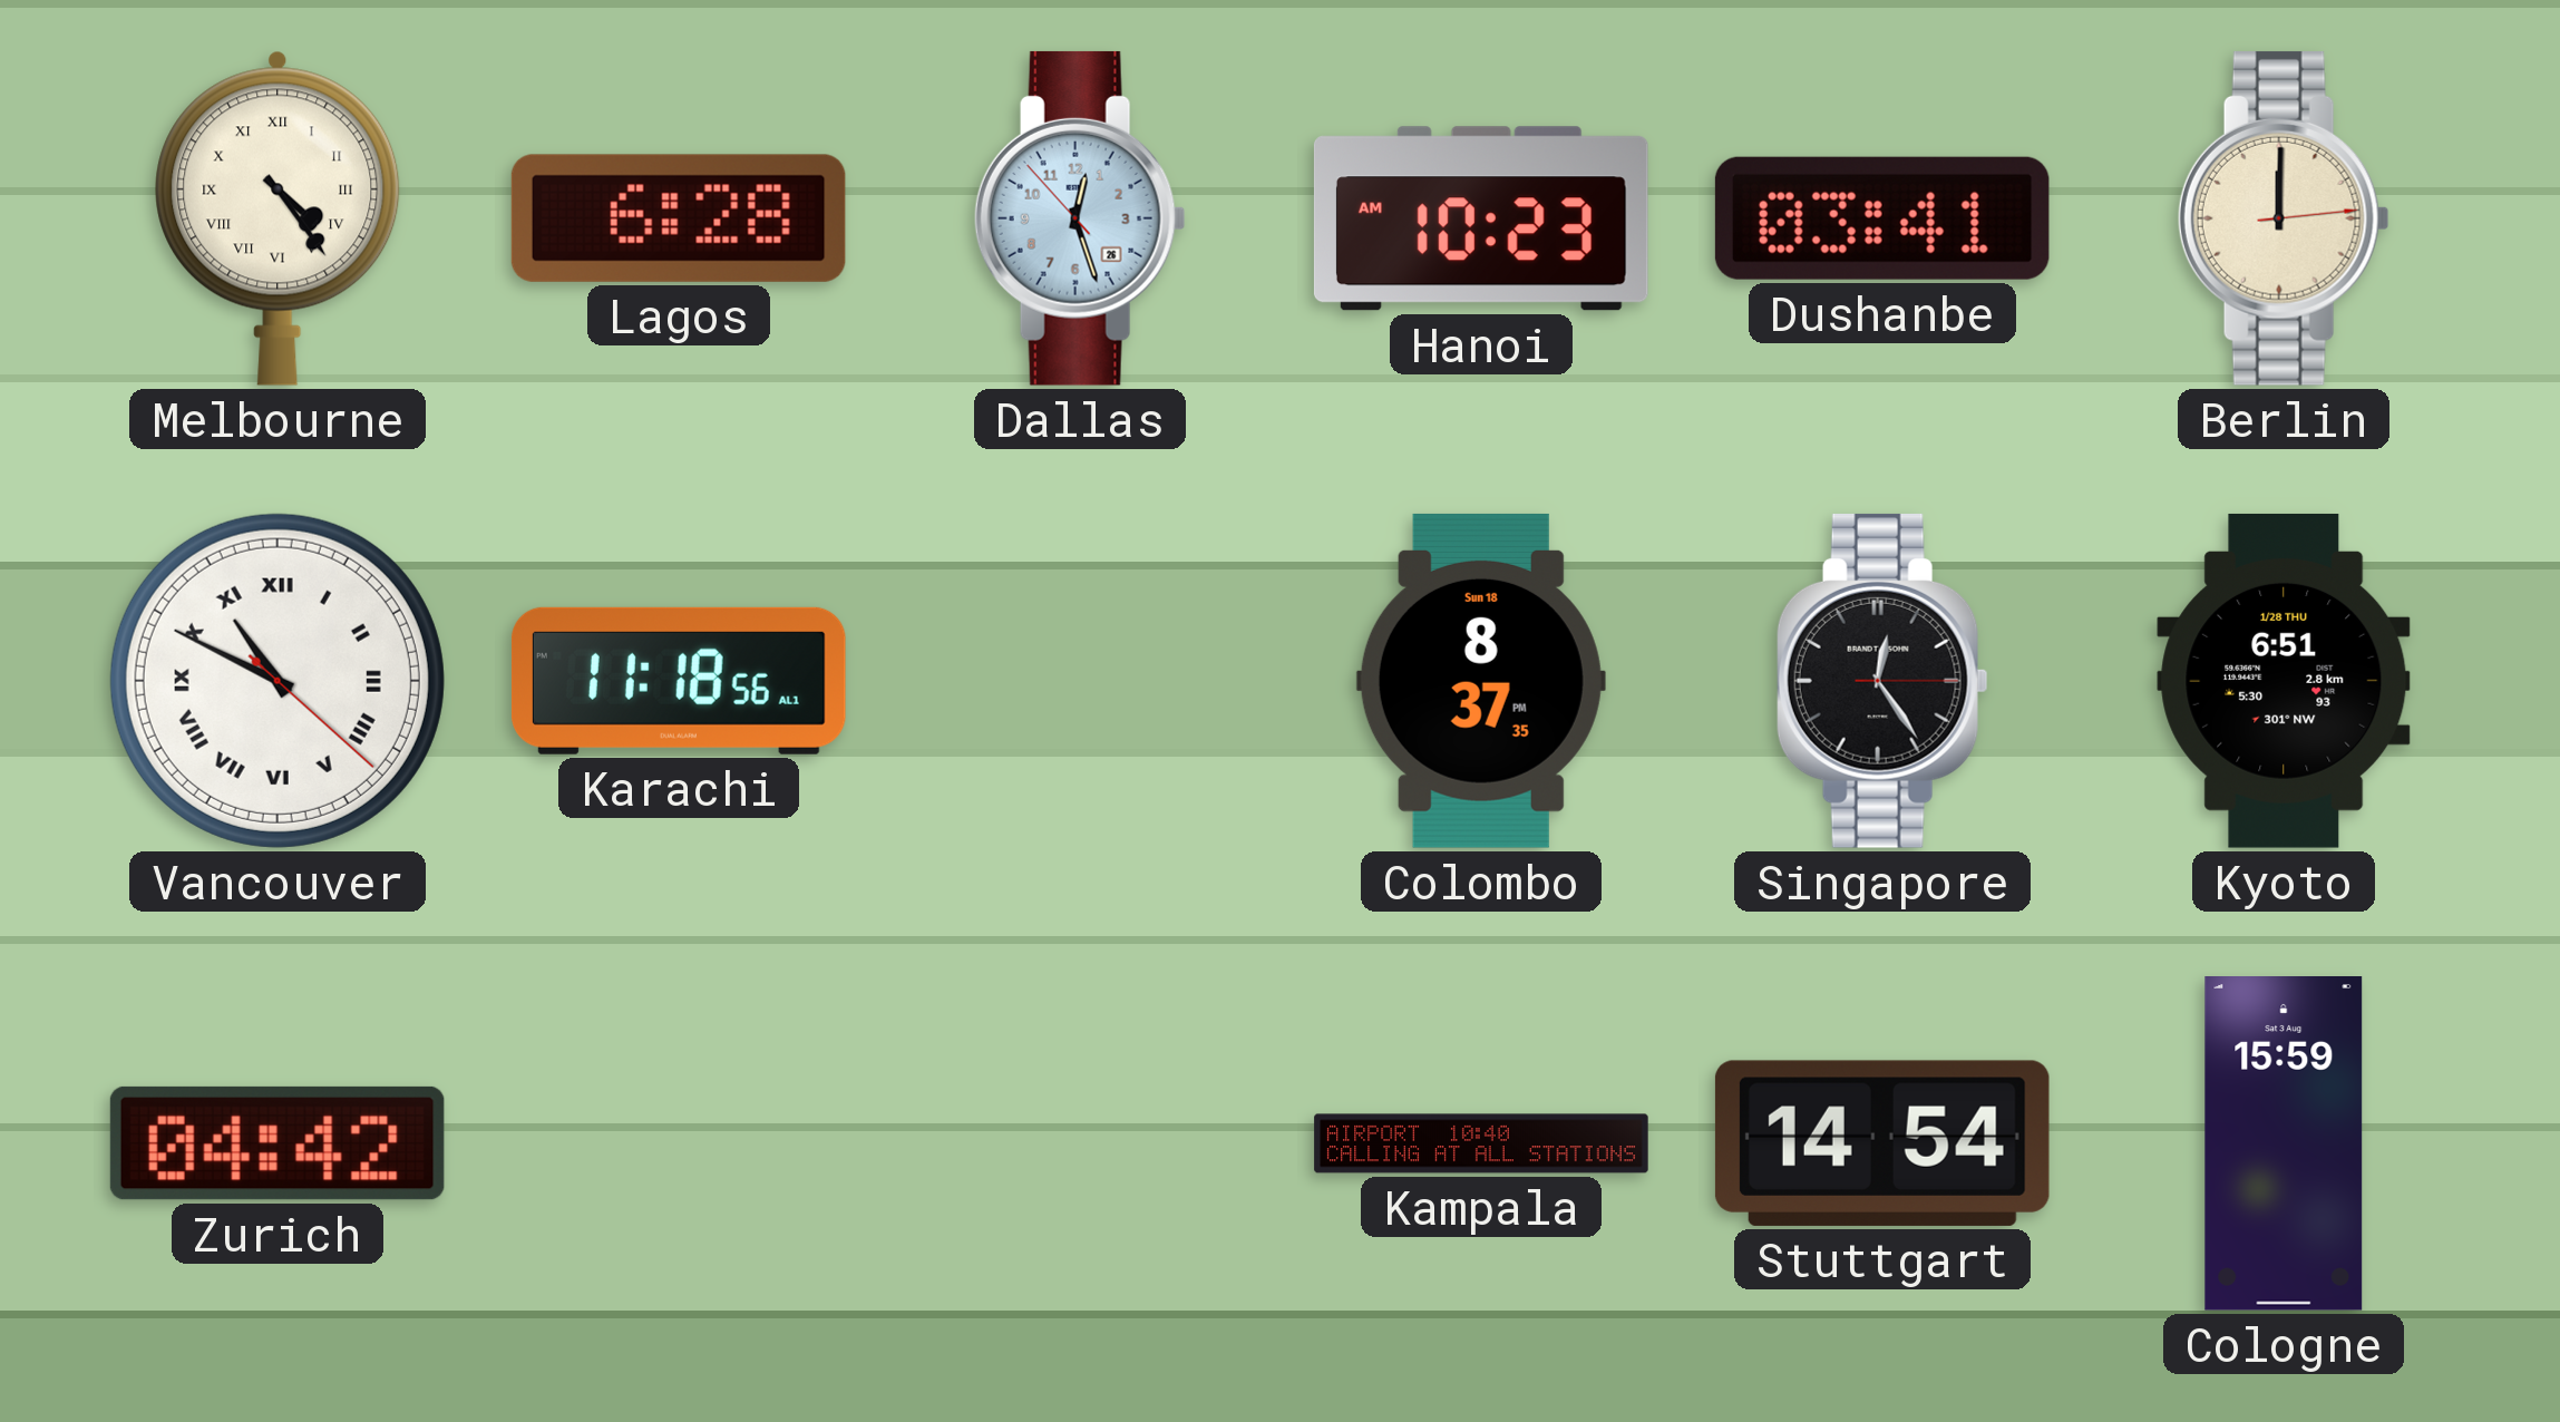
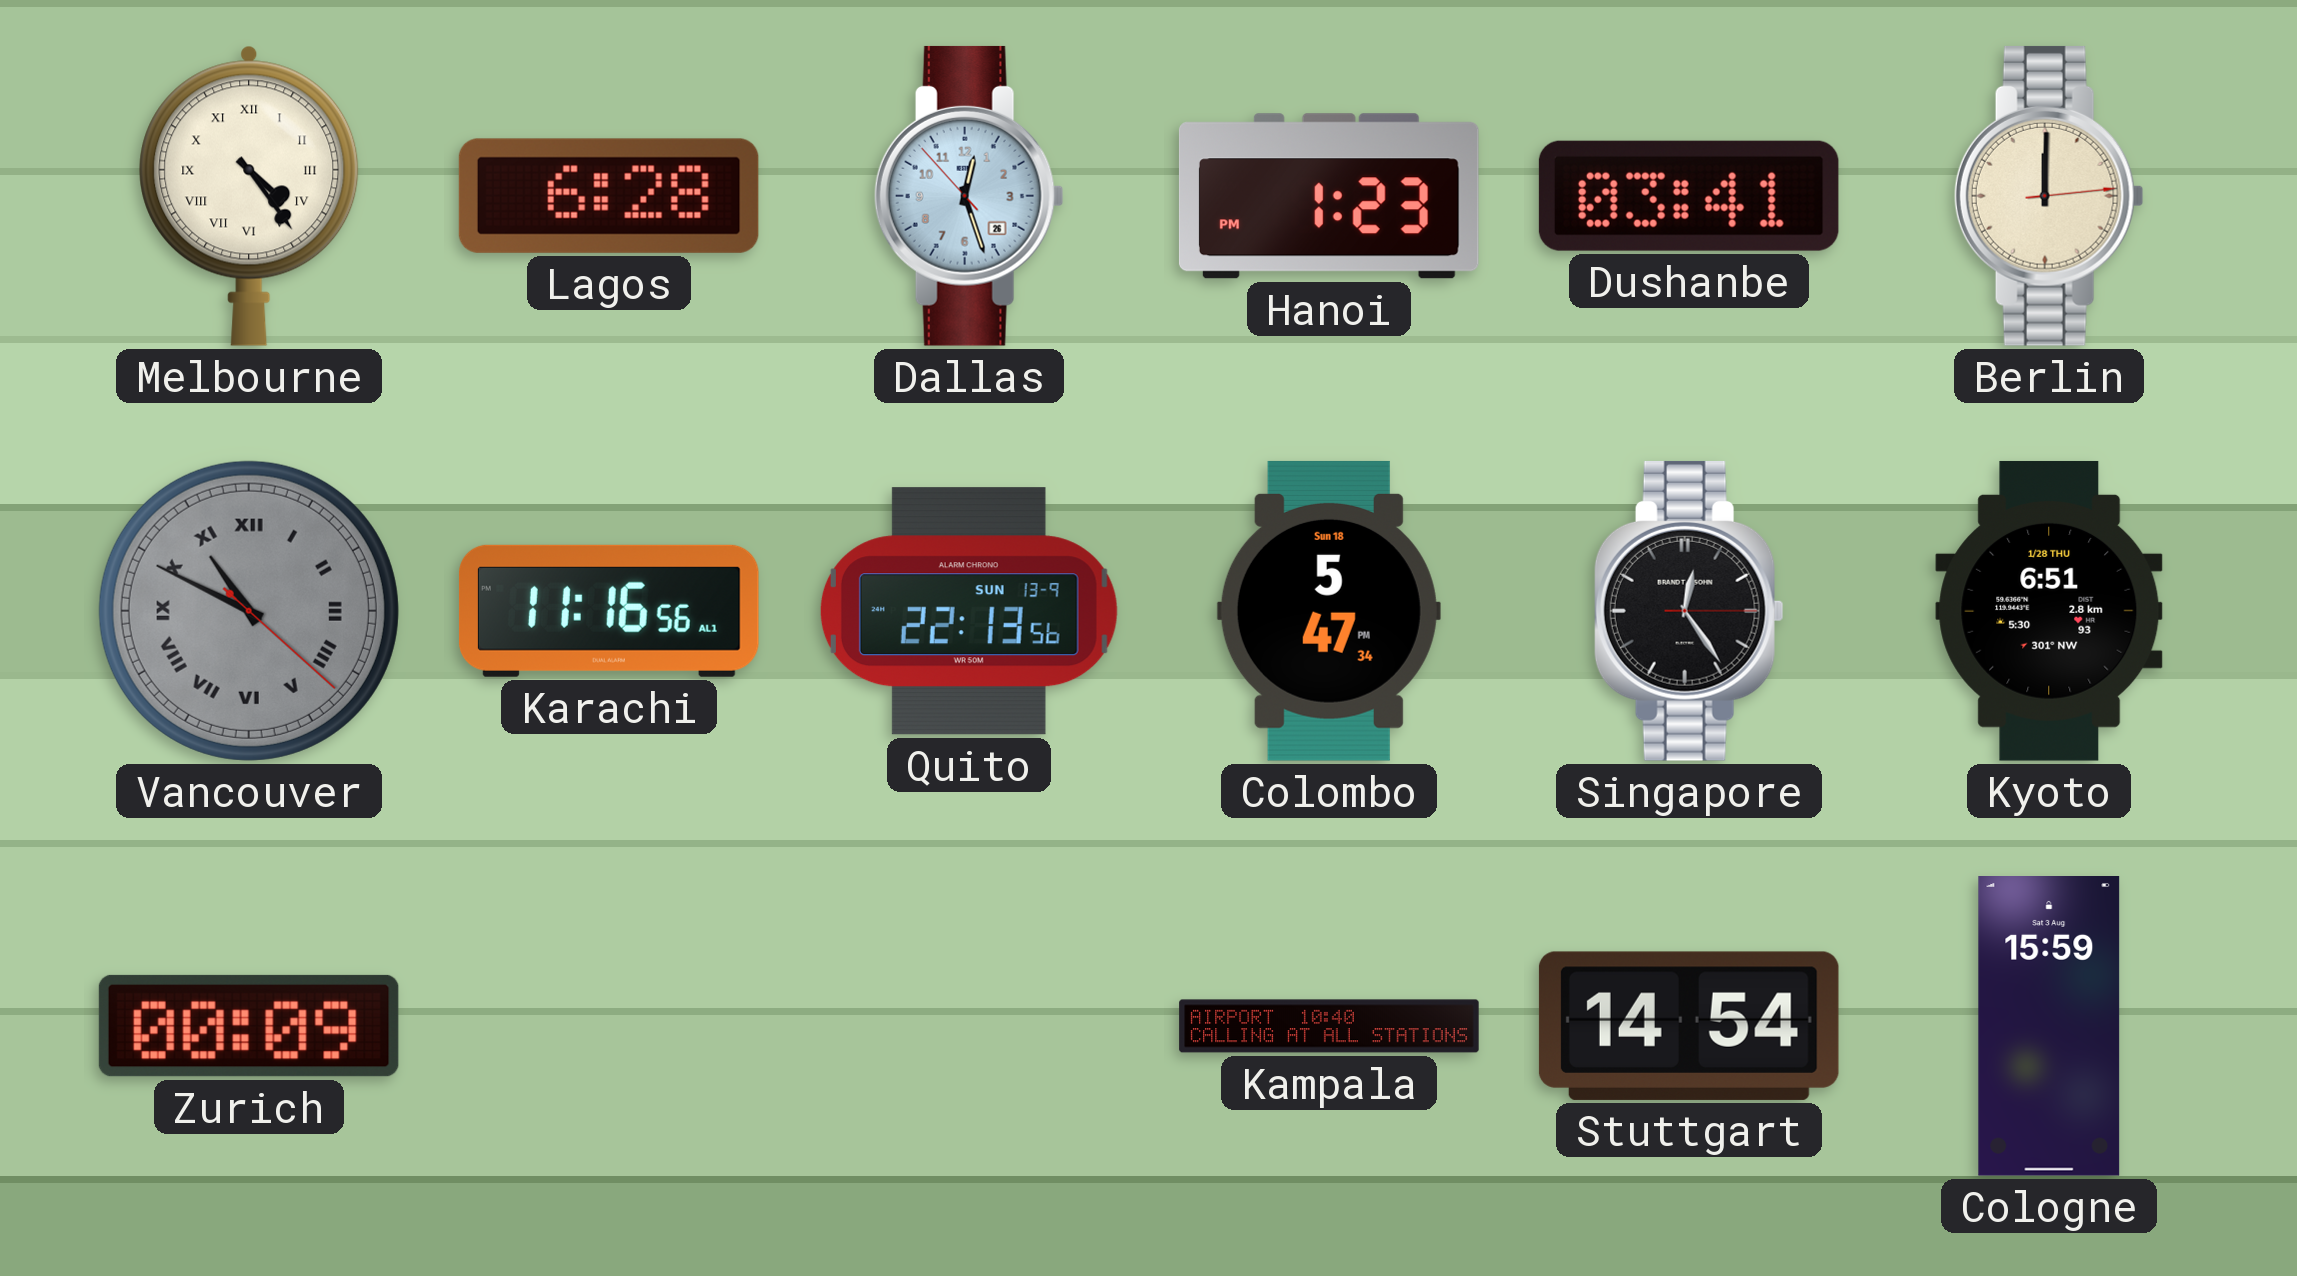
Hanoi: 10:23 -> 1:23 (1329, 196)
Vancouver dial: white -> grey (249, 611)
Karachi: 11:18 -> 11:16 (609, 611)
Quito: none -> 22:13 (969, 611)
Colombo: 8:37 -> 5:47 (1329, 611)
Zurich: 04:42 -> 00:09 (249, 1026)
